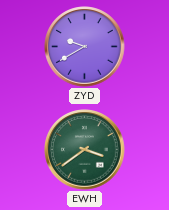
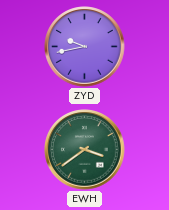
ZYD: 9:40 -> 9:43 (85, 47)
